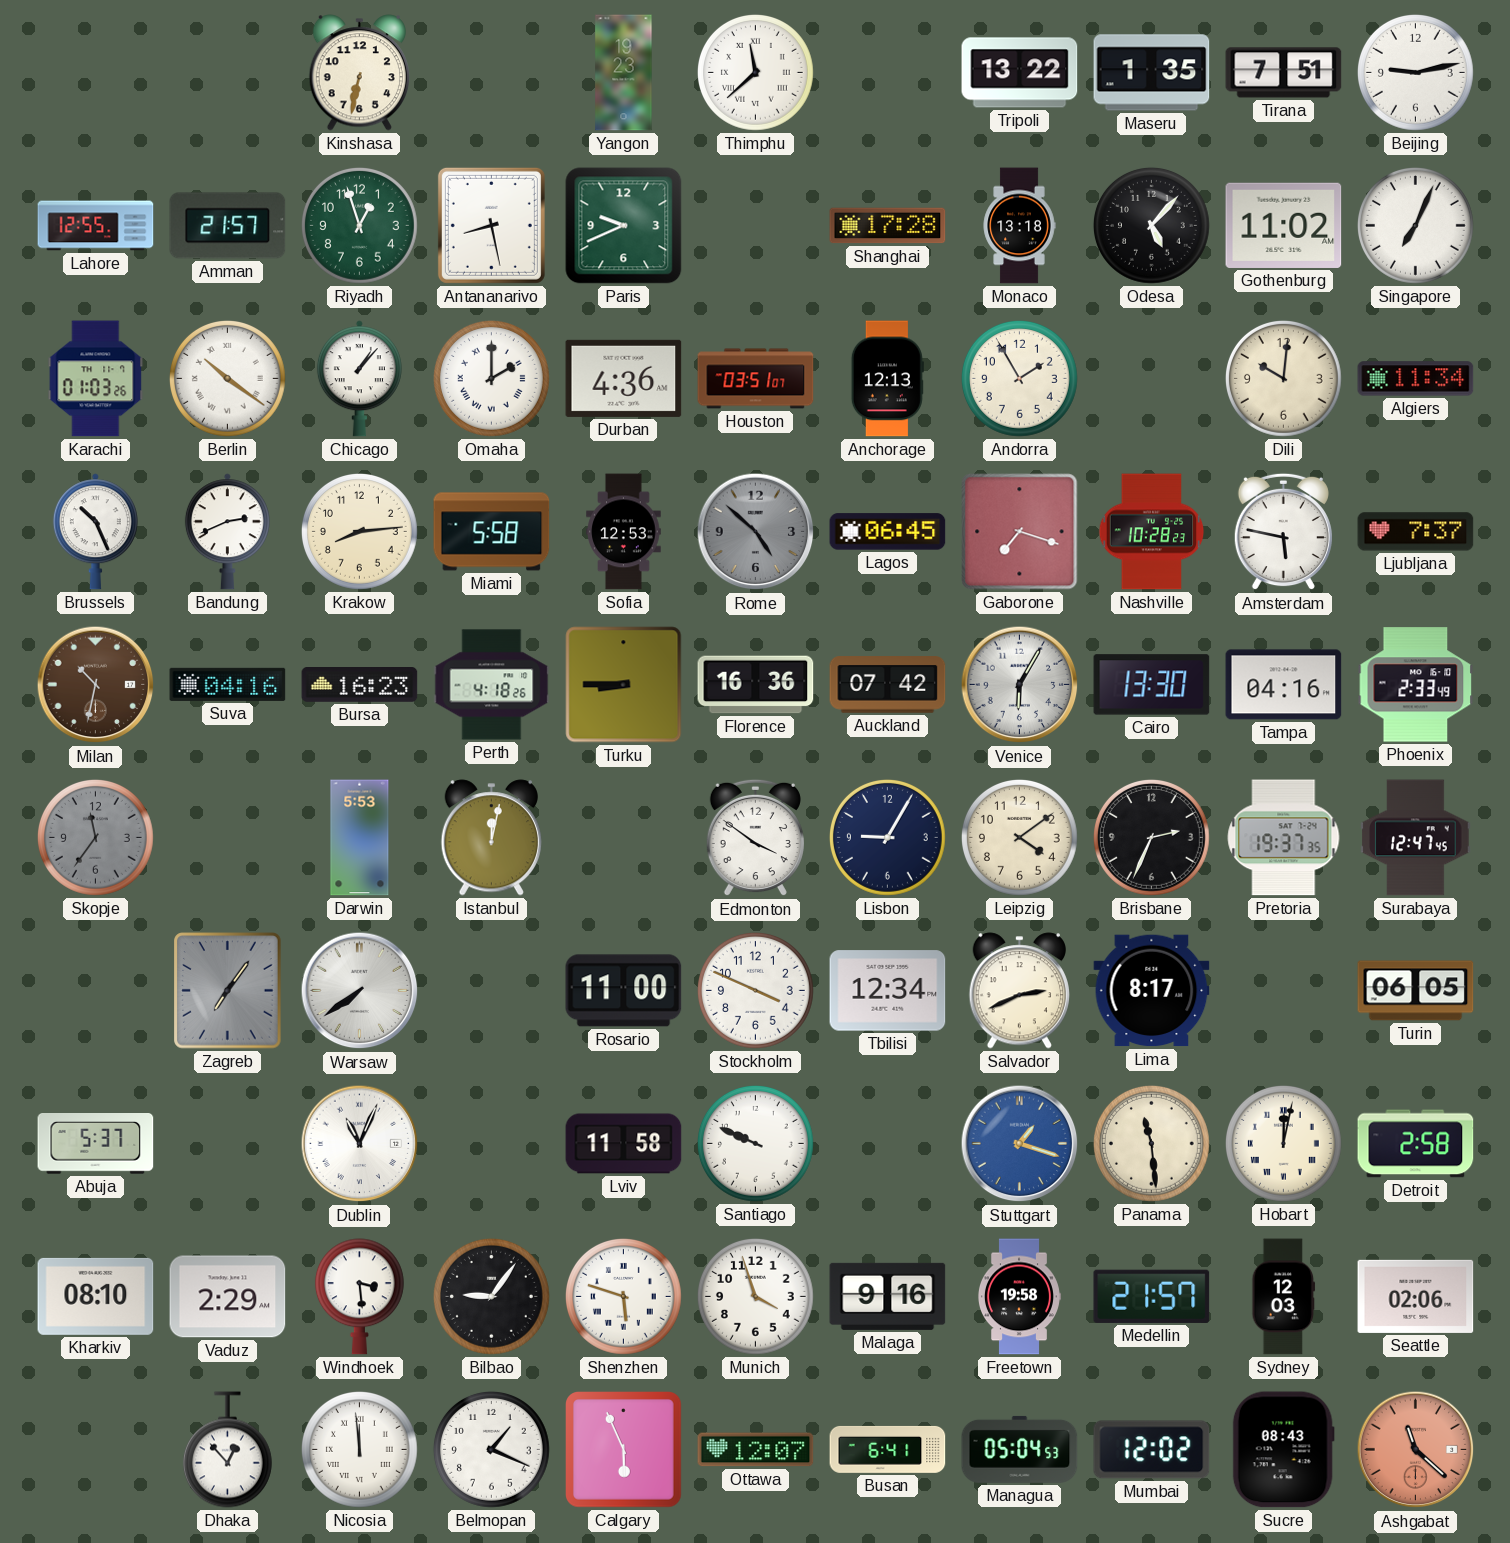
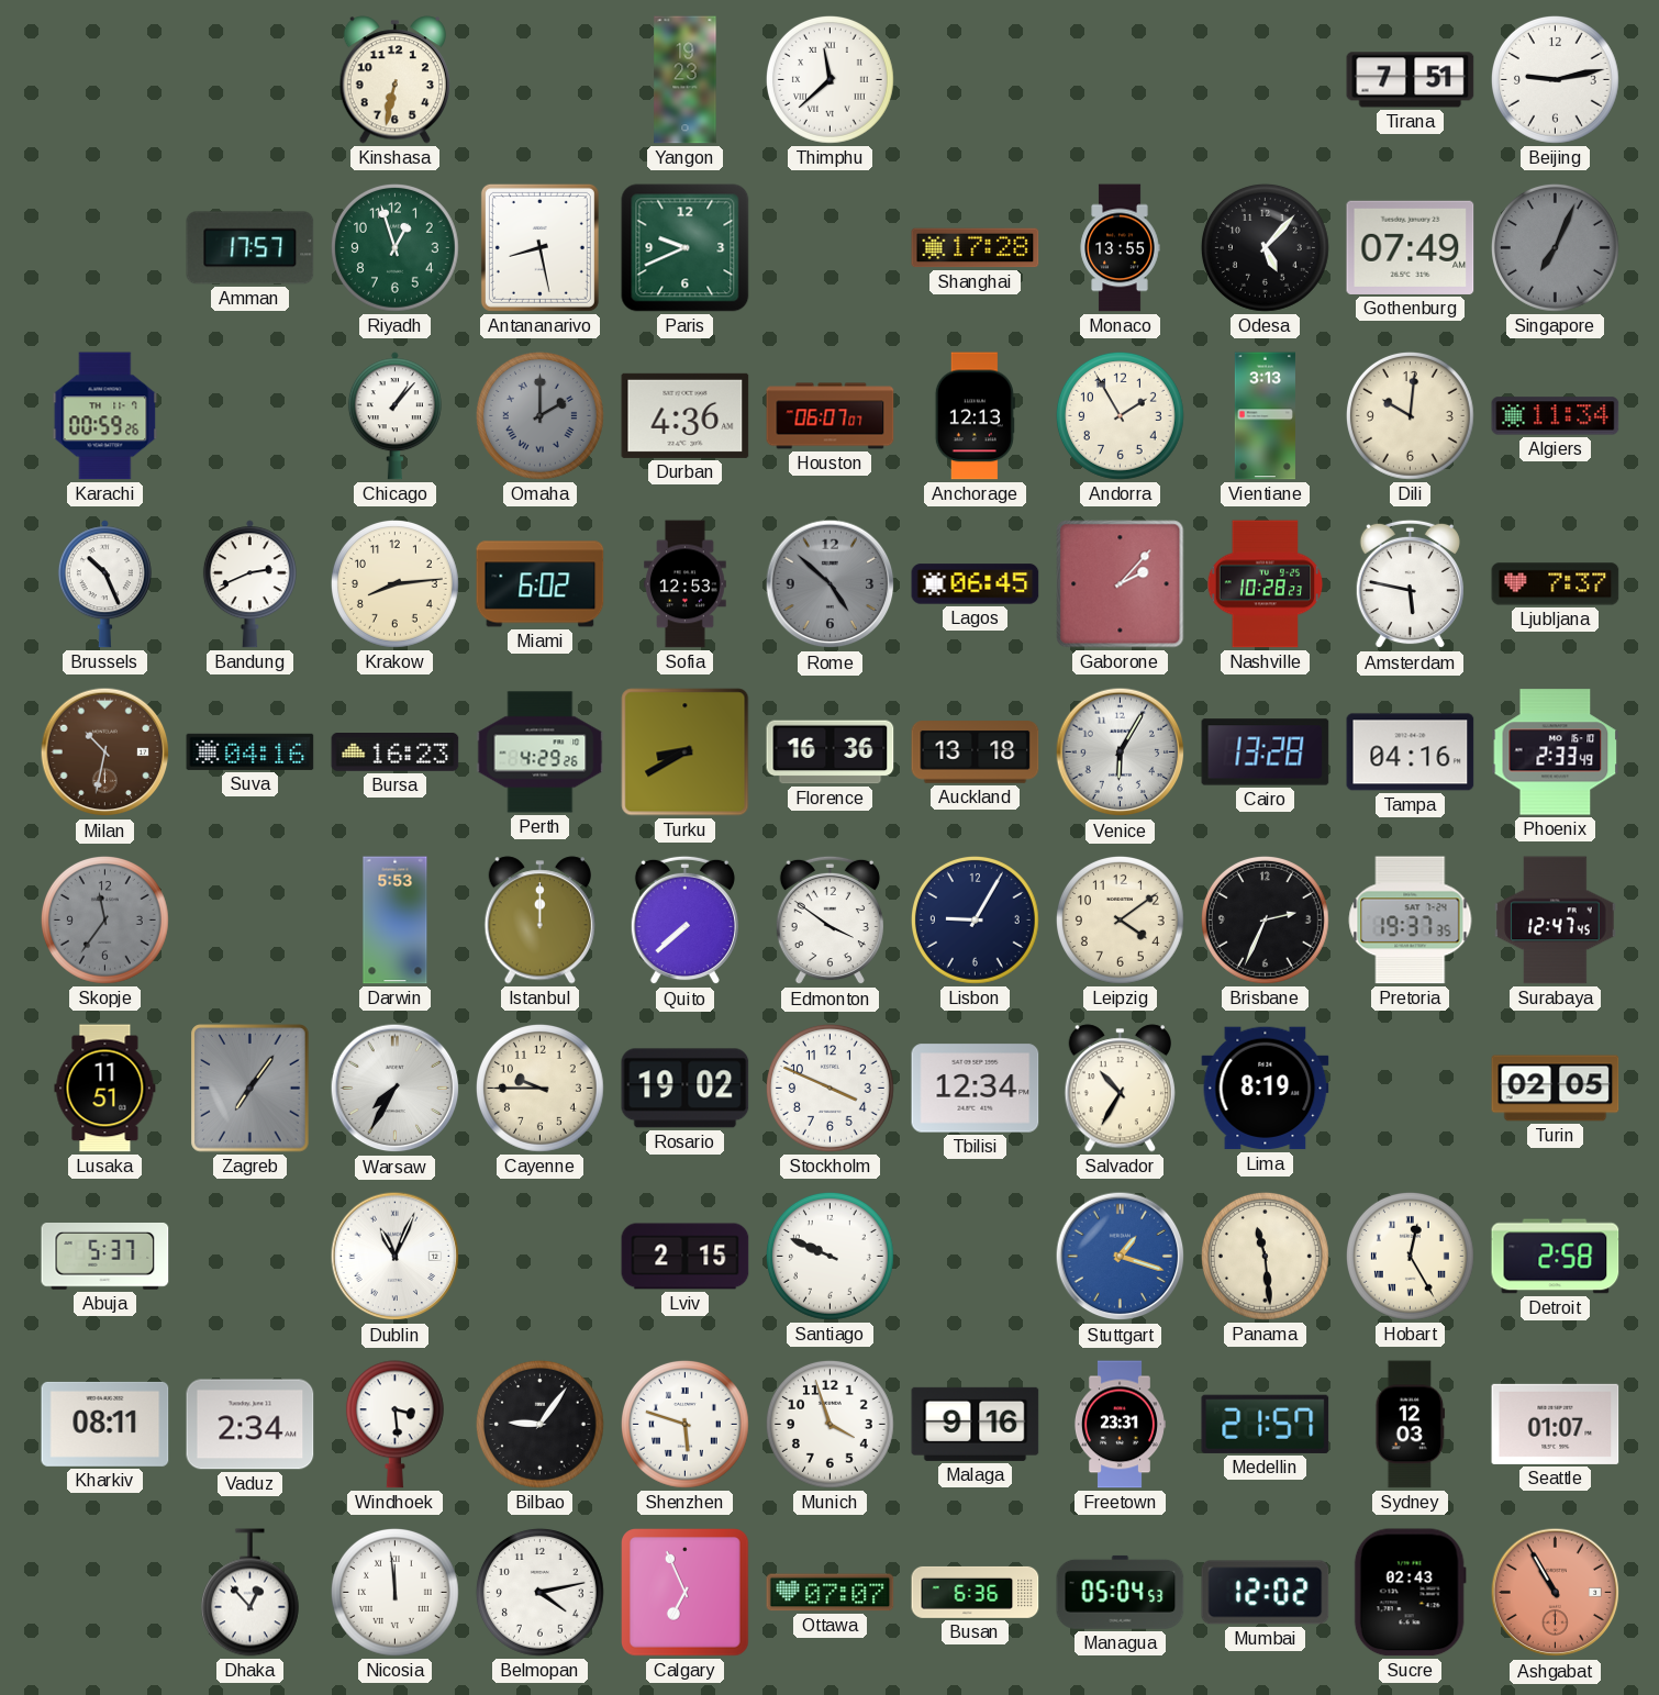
Tripoli: 13:22 -> none (1020, 73)
Maseru: 1:35 -> none (1152, 73)
Lahore: 12:55 -> none (96, 226)
Amman: 21:57 -> 17:57 (250, 248)
Monaco: 13:18 -> 13:55 (1120, 248)
Gothenburg: 11:02 -> 07:49 (1411, 247)
Singapore dial: white -> grey (1555, 247)
Karachi: 01:03 -> 00:59 (105, 416)
Berlin: 10:21 -> none (227, 378)
Omaha dial: white -> grey (539, 415)
Houston: 03:51 -> 06:07 (831, 416)
Vientiane: none -> 3:13 (1265, 416)
Miami: 5:58 -> 6:02 (541, 584)
Gaborone: 7:18 -> 2:07 (1121, 584)
Perth: 4:18 -> 4:29 (541, 752)
Turku: 8:45 -> 8:40 (686, 752)
Auckland: 07:42 -> 13:18 (976, 752)
Cairo: 13:30 -> 13:28 (1266, 752)
Istanbul: 12:02 -> 12:00 (539, 921)
Quito: none -> 7:38 (684, 921)
Lusaka: none -> 11:51 (105, 1089)
Warsaw: 7:39 -> 7:35 (396, 1089)
Cayenne: none -> 9:45 (539, 1088)
Rosario: 11:00 -> 19:02 (686, 1089)
Salvador: 2:41 -> 10:35 (1120, 1089)
Lima: 8:17 -> 8:19 (1266, 1089)
Turin: 06:05 -> 02:05 (1556, 1089)
Lviv: 11:58 -> 2:15 (686, 1257)
Hobart: 12:02 -> 12:25 (1410, 1256)
Kharkiv: 08:10 -> 08:11 (105, 1424)
Vaduz: 2:29 -> 2:34 (250, 1425)
Freetown: 19:58 -> 23:31 (1120, 1425)
Seattle: 02:06 -> 01:07 (1556, 1424)
Belmopan: 1:19 -> 4:13 (539, 1592)
Calgary: 5:56 -> 6:56 (686, 1593)
Ottawa: 12:07 -> 07:07 (831, 1593)
Busan: 6:41 -> 6:36 (976, 1592)
Sucre: 08:43 -> 02:43 (1410, 1593)
Ashgabat: 11:22 -> 10:55 (1556, 1593)
